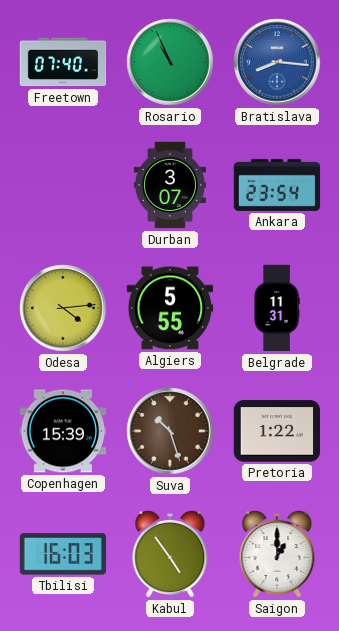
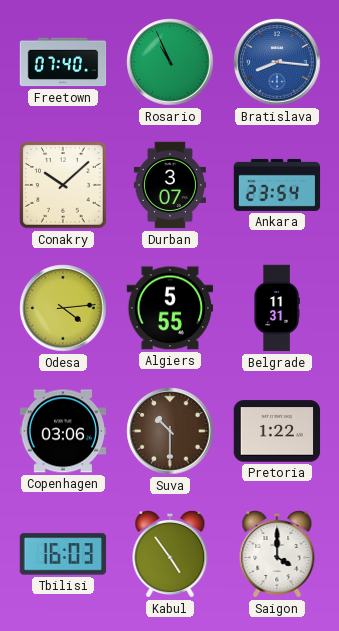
Conakry: none -> 10:08 (63, 185)
Copenhagen: 15:39 -> 03:06 (63, 431)
Suva: 10:27 -> 10:30 (170, 431)
Saigon: 1:00 -> 4:00 (277, 554)
